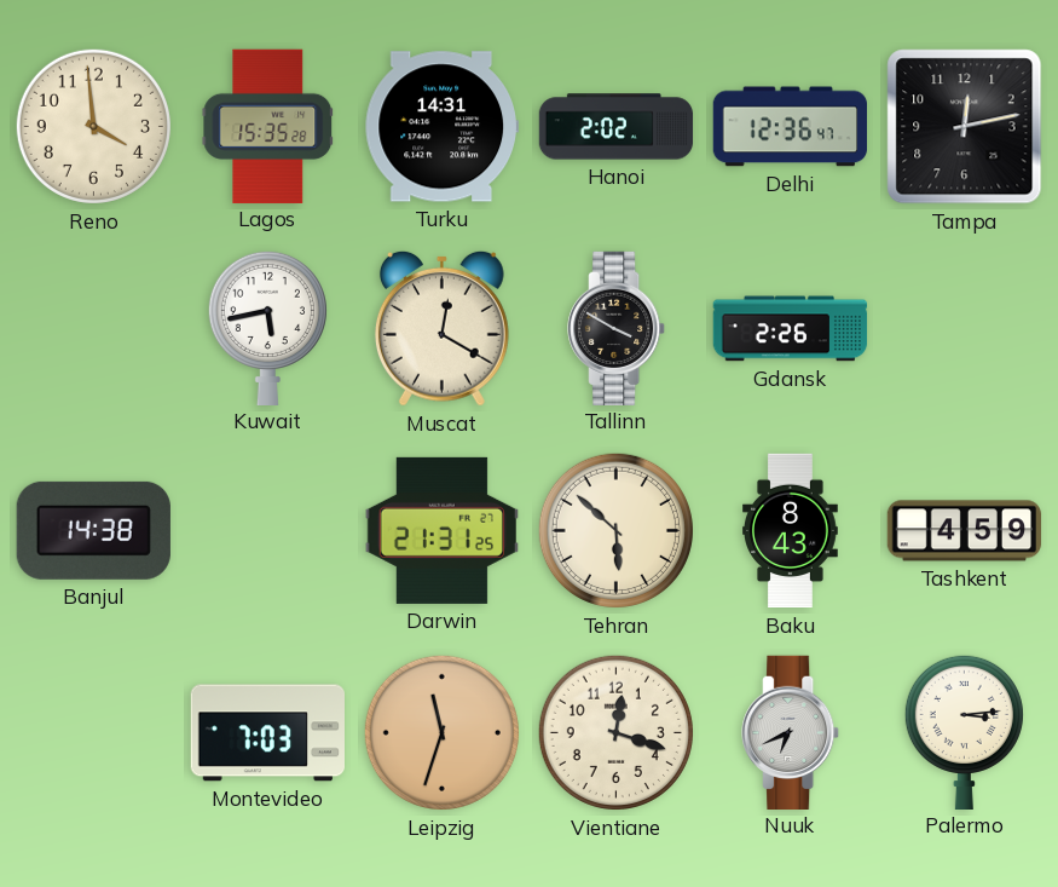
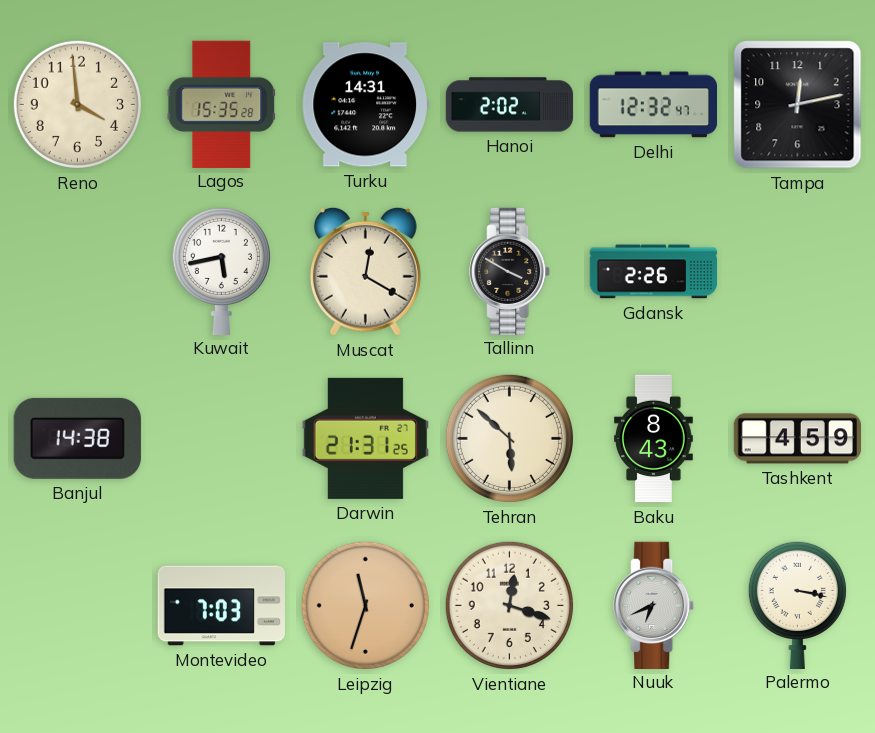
Delhi: 12:36 -> 12:32 (653, 105)
Palermo: 3:14 -> 3:17 (797, 604)
